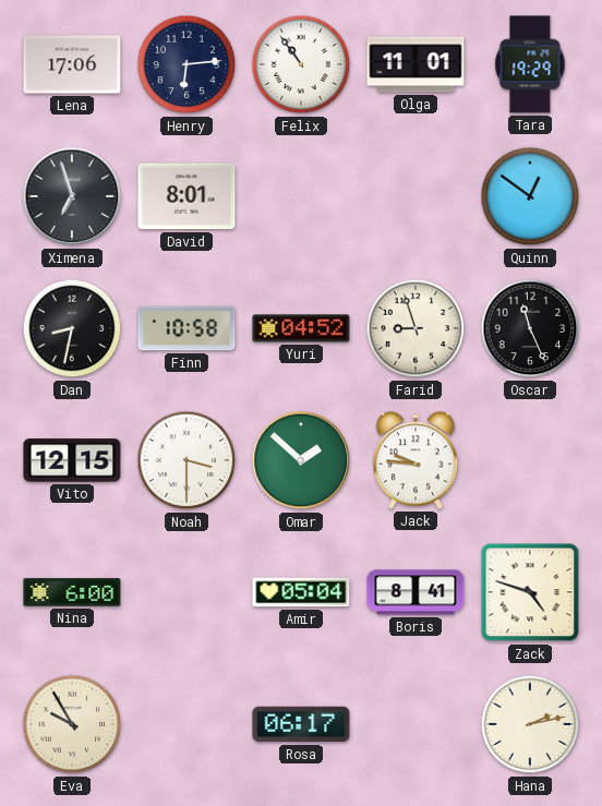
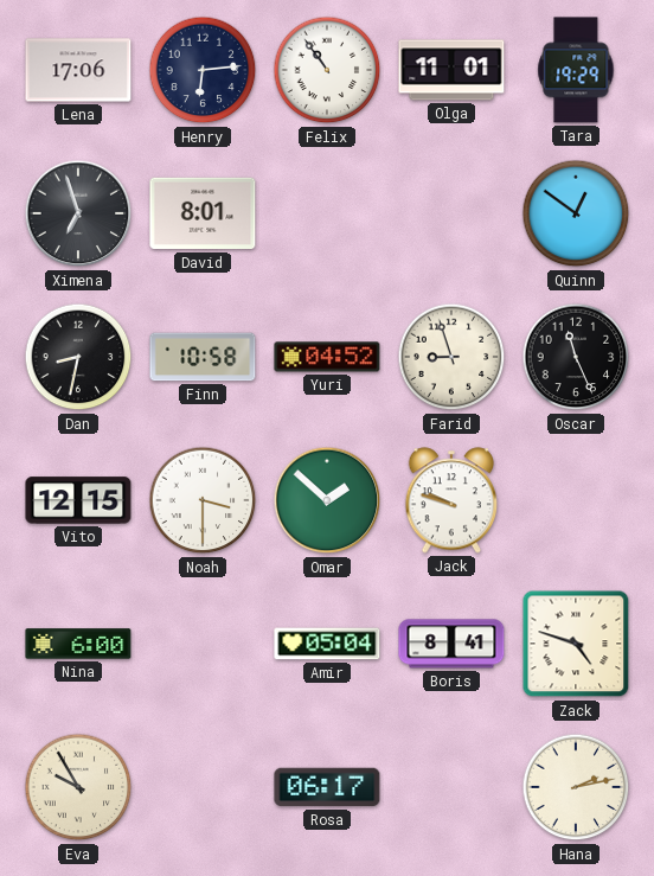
Jack: 9:46 -> 9:48 (451, 500)
